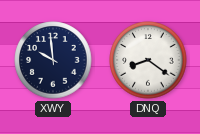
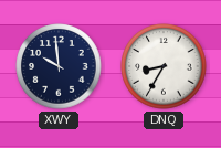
DNQ: 8:21 -> 8:35 (164, 66)
